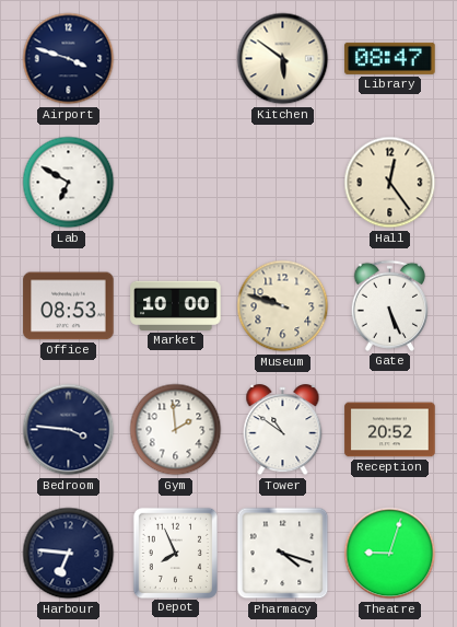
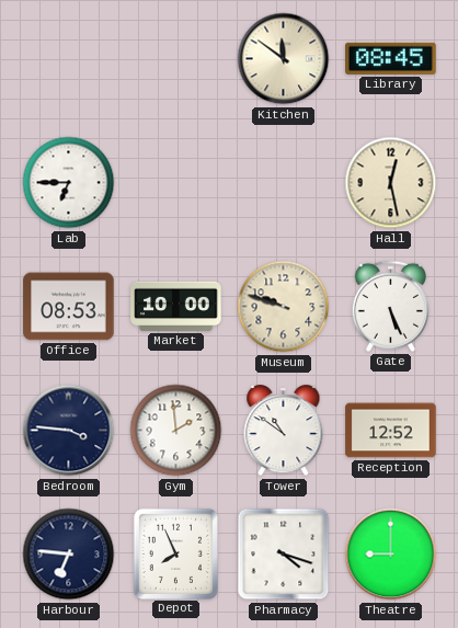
Airport: 3:48 -> none (69, 59)
Kitchen: 5:51 -> 11:51 (284, 59)
Library: 08:47 -> 08:45 (391, 58)
Lab: 6:50 -> 6:45 (69, 183)
Hall: 12:24 -> 12:28 (391, 183)
Reception: 20:52 -> 12:52 (391, 431)
Theatre: 9:03 -> 9:00 (391, 555)
